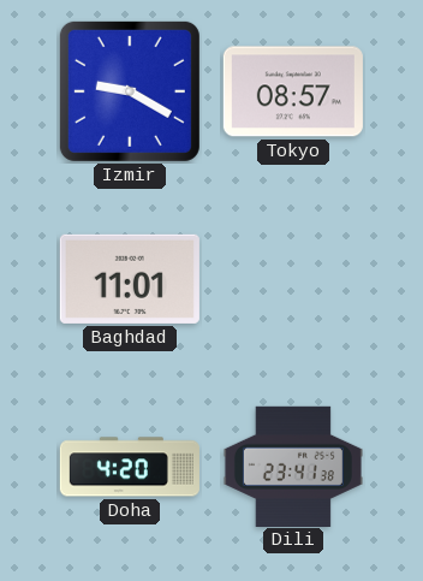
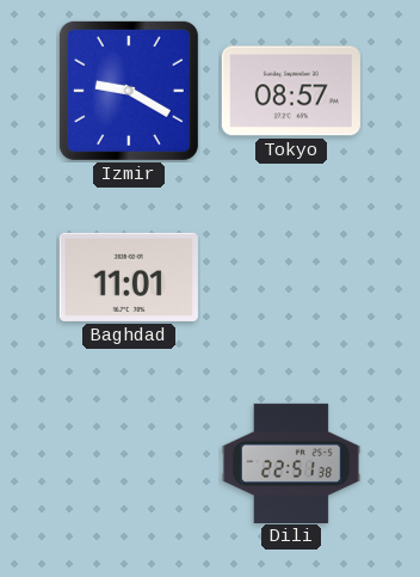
Doha: 4:20 -> none (130, 467)
Dili: 23:41 -> 22:51 (291, 462)
